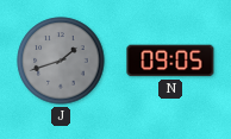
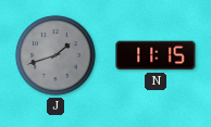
N: 09:05 -> 11:15 (156, 55)
